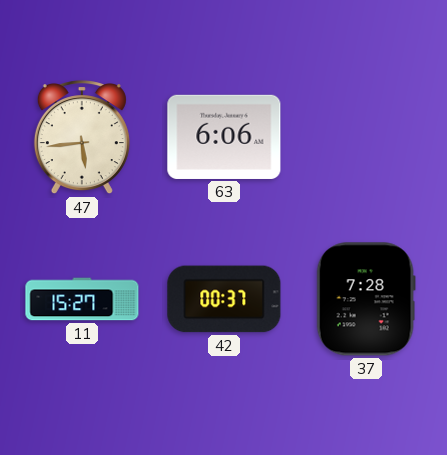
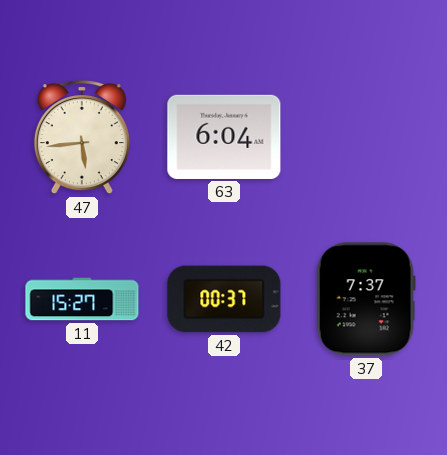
63: 6:06 -> 6:04 (224, 137)
37: 7:28 -> 7:37 (366, 299)
